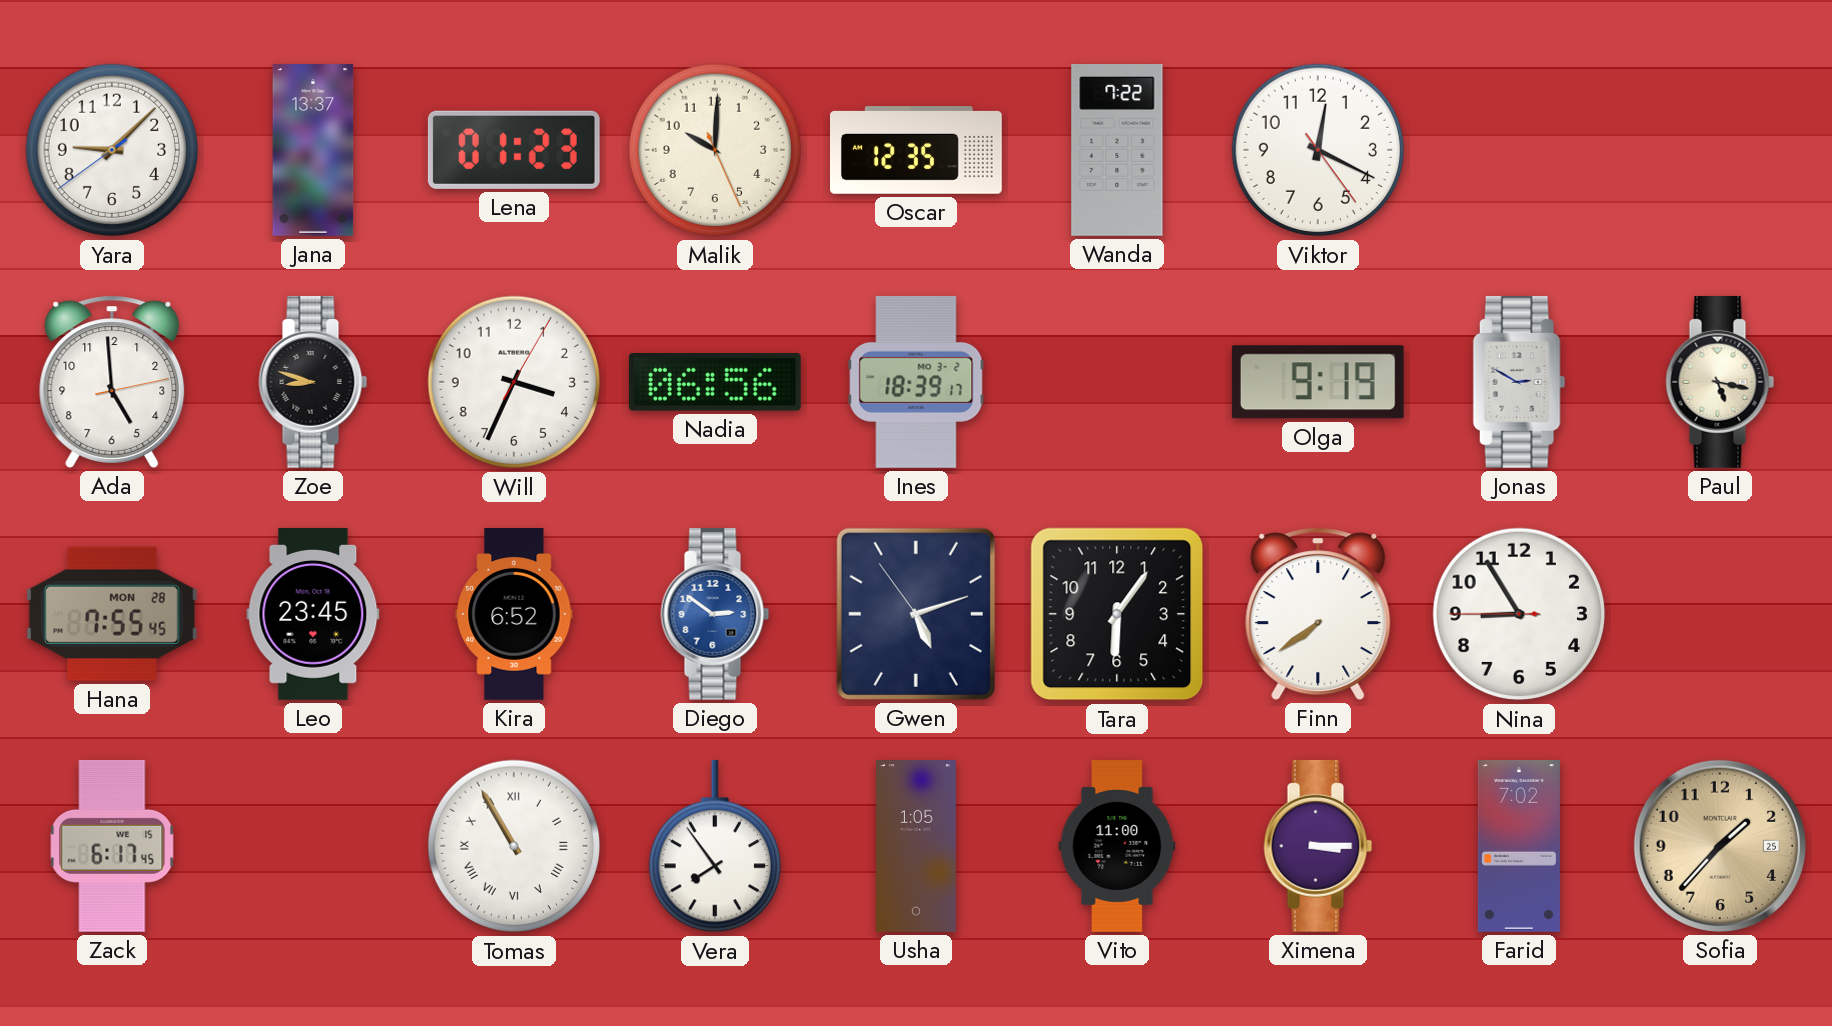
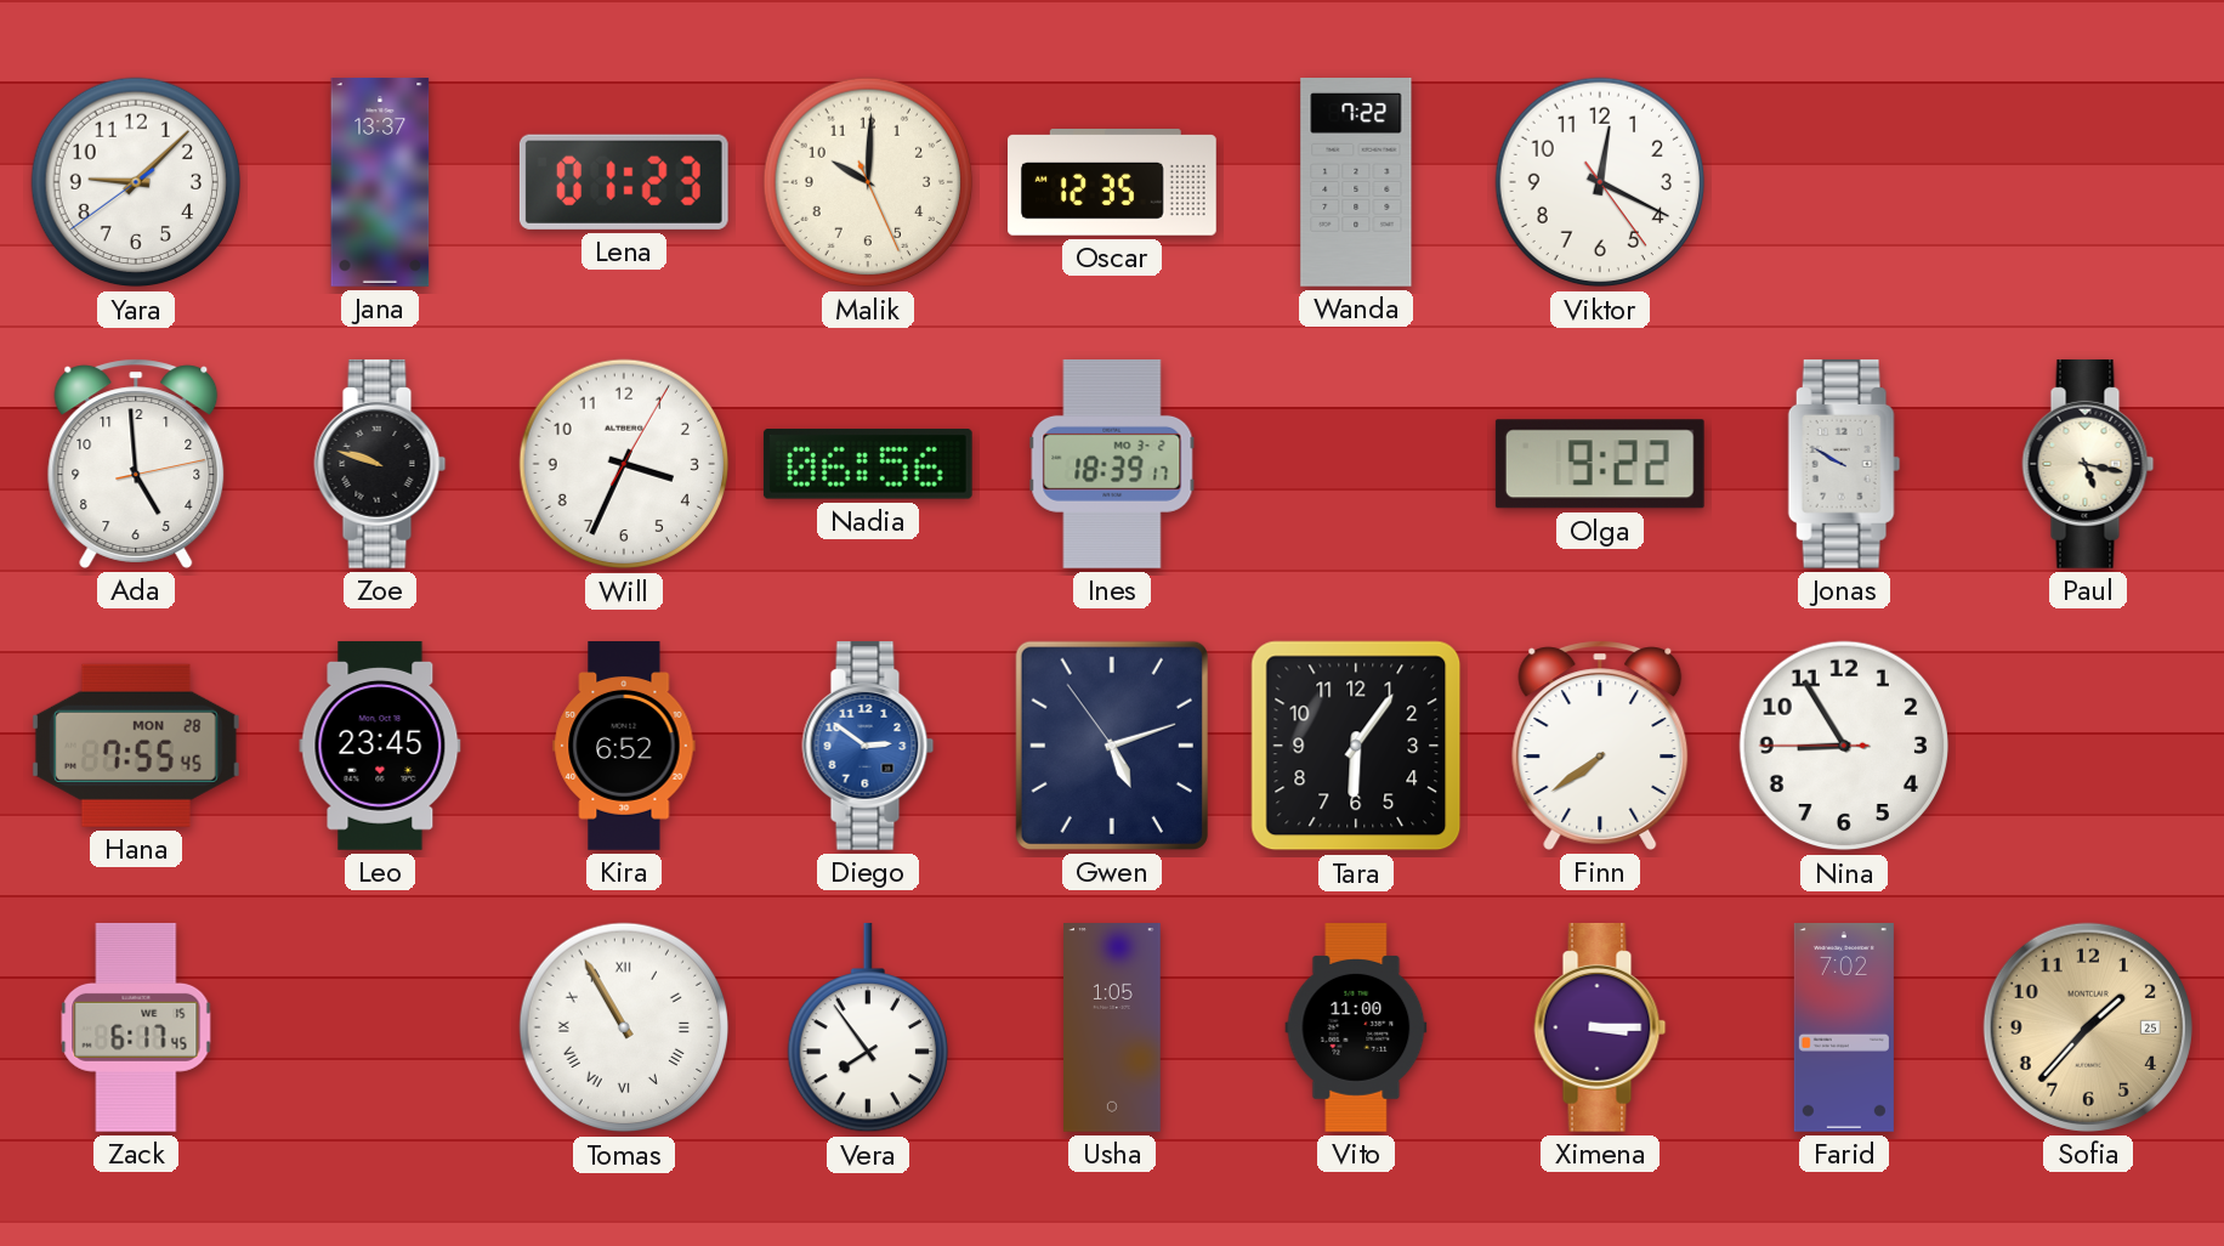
Zoe: 8:48 -> 9:48 (380, 464)
Olga: 9:19 -> 9:22 (1600, 464)
Jonas: 2:50 -> 9:50 (1844, 464)
